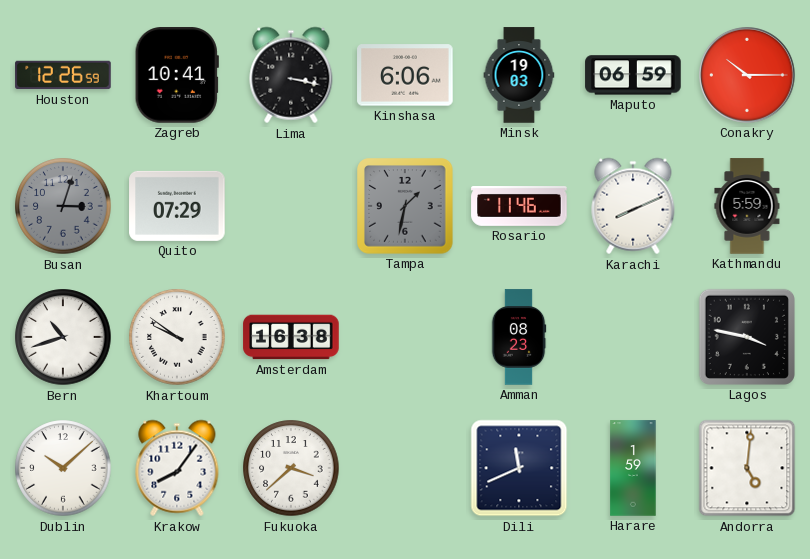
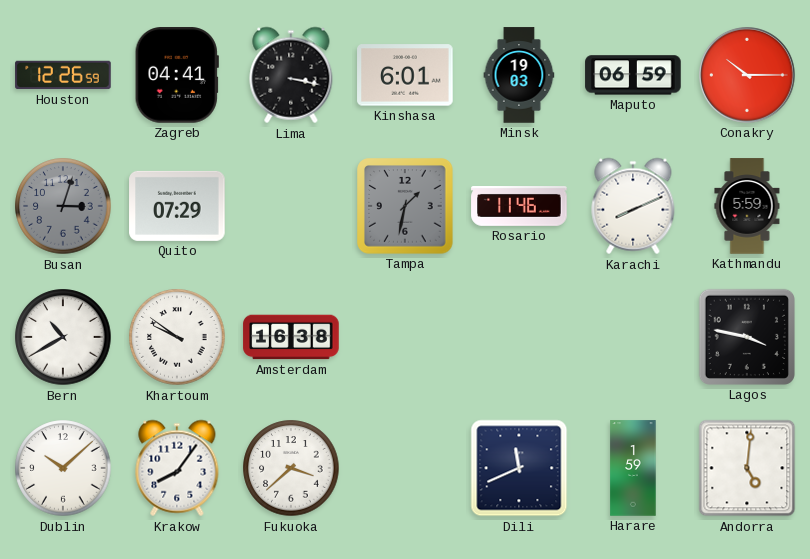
Zagreb: 10:41 -> 04:41 (177, 75)
Kinshasa: 6:06 -> 6:01 (405, 75)
Bern: 10:42 -> 10:40 (63, 337)
Amman: 08:23 -> none (519, 337)
